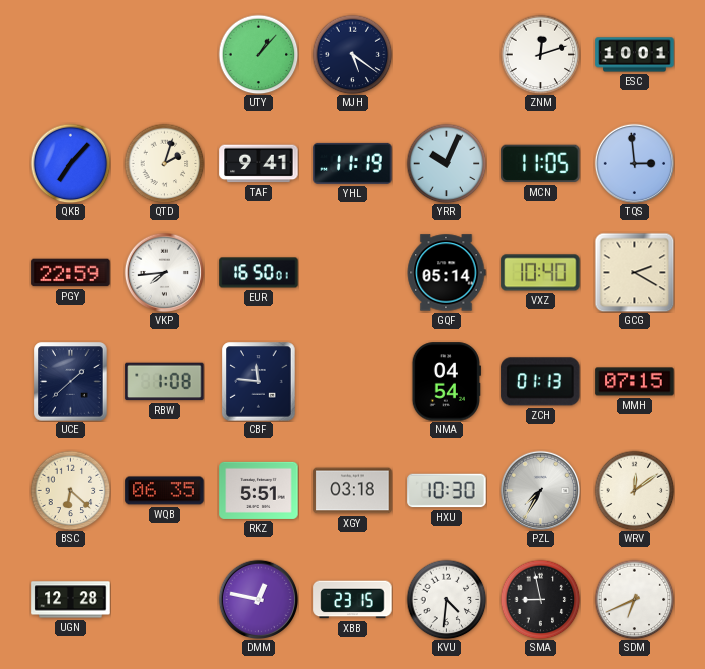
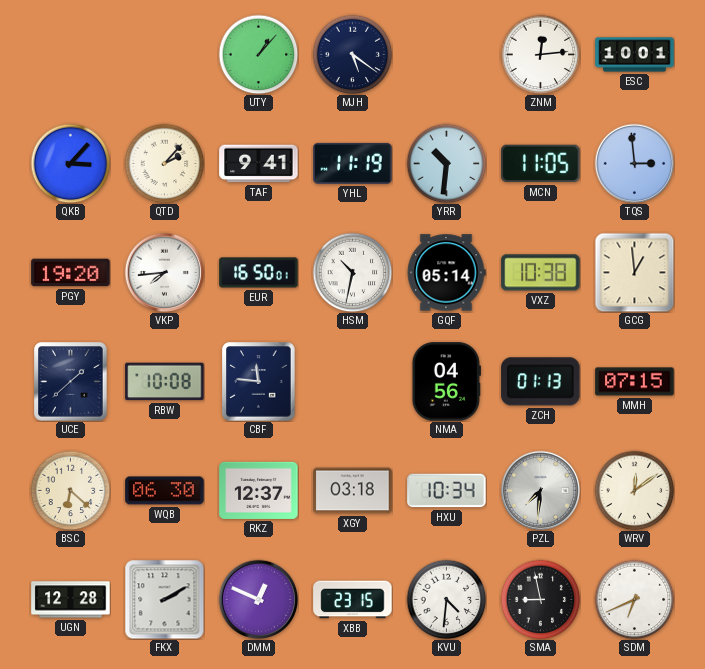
ZNM: 12:12 -> 12:14 (540, 54)
QKB: 7:07 -> 3:07 (70, 163)
QTD: 2:03 -> 2:07 (164, 163)
YRR: 10:04 -> 10:31 (446, 163)
PGY: 22:59 -> 19:20 (71, 273)
HSM: none -> 10:32 (352, 272)
VXZ: 10:40 -> 10:38 (541, 273)
GCG: 2:20 -> 12:59 (634, 272)
RBW: 1:08 -> 10:08 (165, 382)
NMA: 04:54 -> 04:56 (446, 382)
WQB: 06:35 -> 06:30 (165, 491)
RKZ: 5:51 -> 12:37 (259, 490)
HXU: 10:30 -> 10:34 (447, 491)
PZL: 7:35 -> 7:31 (540, 490)
FKX: none -> 2:10 (164, 599)
DMM: 12:47 -> 12:49 (258, 599)
